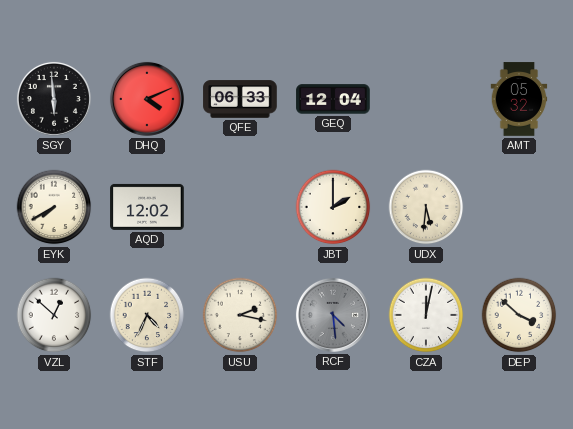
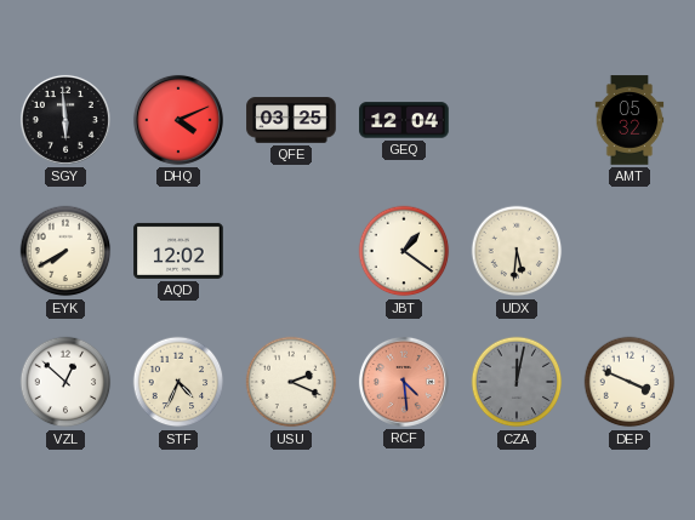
QFE: 06:33 -> 03:25 (291, 120)
JBT: 2:00 -> 1:21 (404, 251)
USU: 2:17 -> 2:19 (291, 382)
RCF dial: grey -> salmon (404, 382)
CZA dial: white -> grey (517, 382)
DEP: 3:52 -> 3:49 (630, 382)
